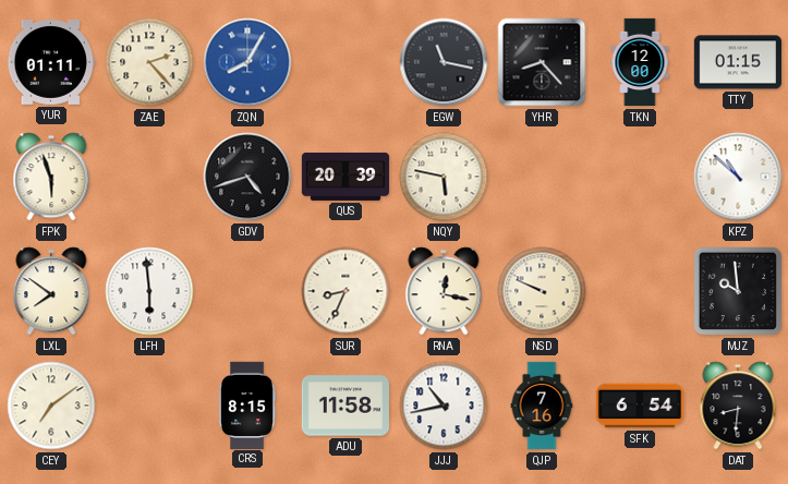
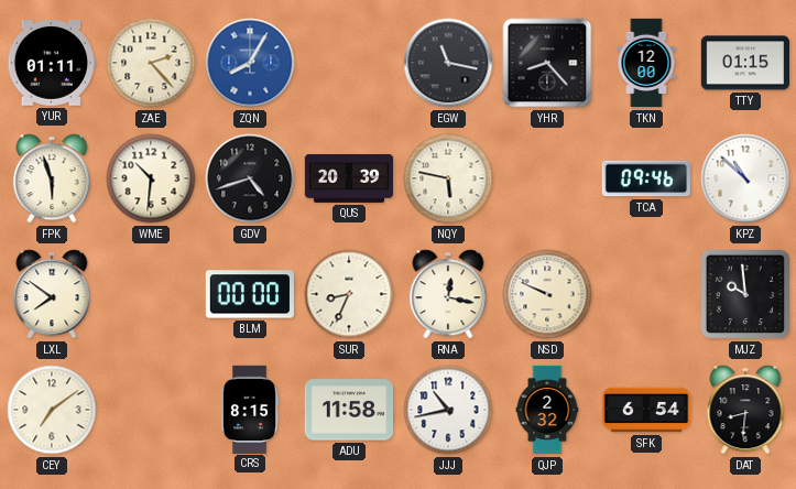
WME: none -> 10:31 (151, 178)
TCA: none -> 09:46 (646, 178)
LFH: 5:59 -> none (149, 291)
BLM: none -> 00:00 (249, 294)
QJP: 7:16 -> 2:32 (547, 410)
